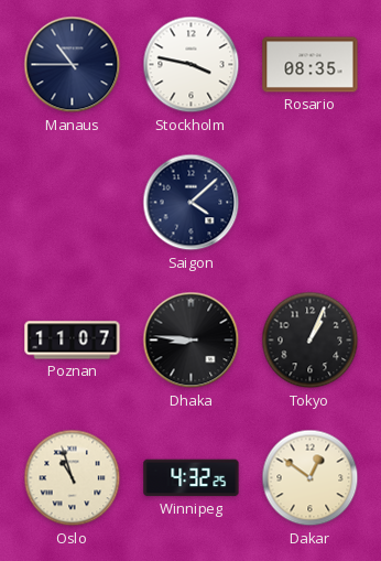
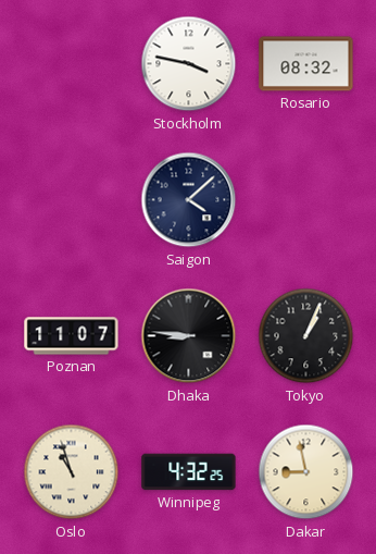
Manaus: 10:45 -> none (73, 65)
Rosario: 08:35 -> 08:32 (306, 64)
Dakar: 12:51 -> 8:58 (306, 472)
